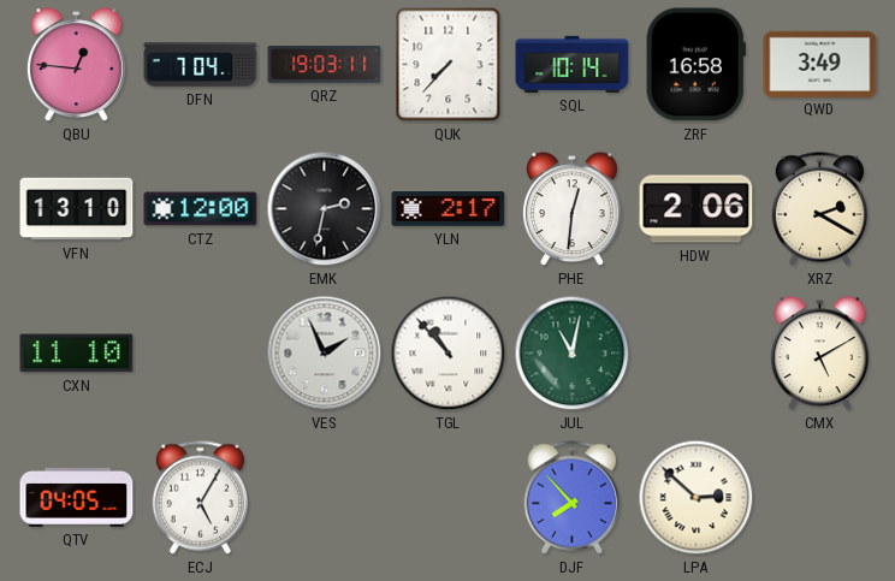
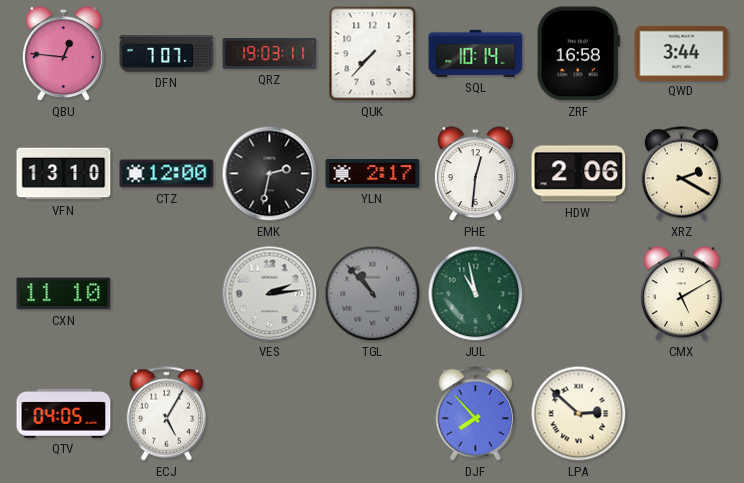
DFN: 7:04 -> 7:07 (167, 54)
QWD: 3:49 -> 3:44 (682, 53)
VES: 1:56 -> 2:14 (270, 294)
TGL dial: white -> grey (373, 294)
JUL: 11:02 -> 10:58 (476, 294)
